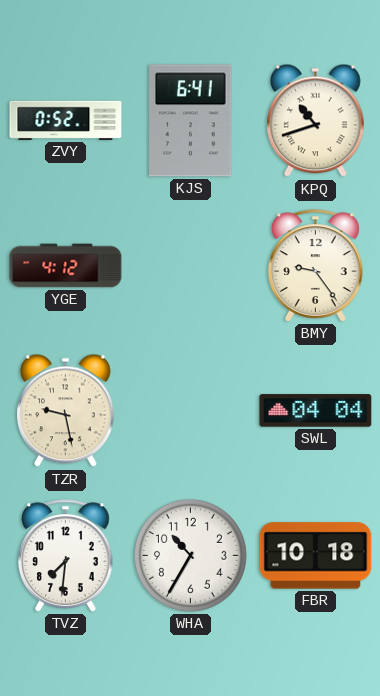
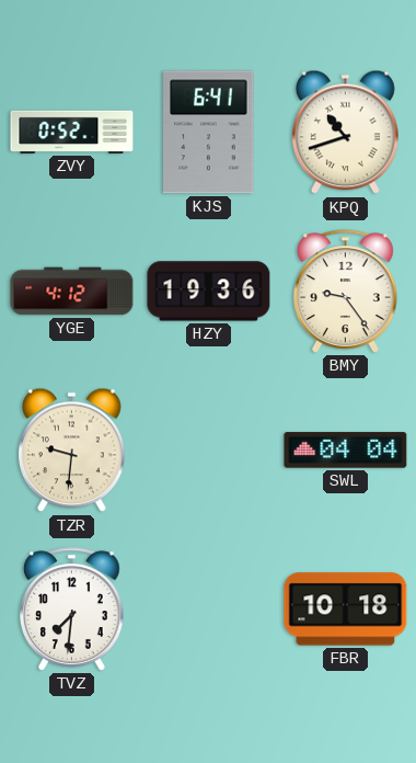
HZY: none -> 19:36 (209, 292)
TZR: 9:28 -> 9:31 (72, 451)
WHA: 10:35 -> none (190, 555)
